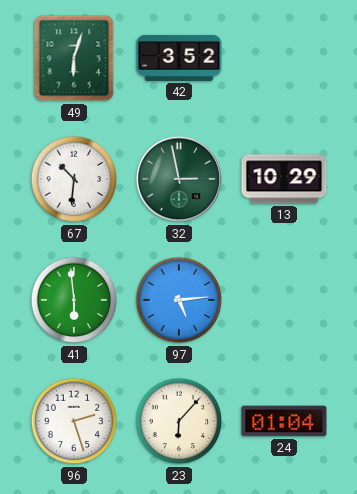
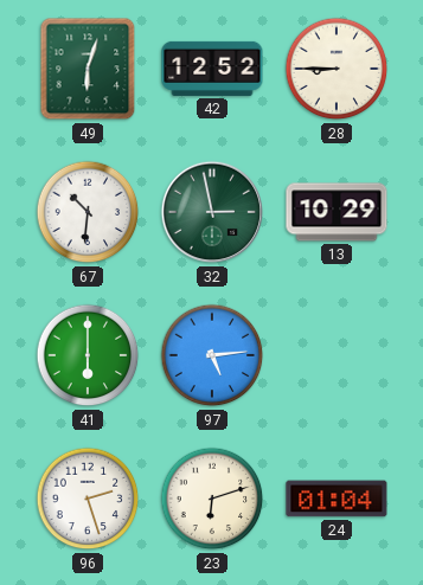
42: 3:52 -> 12:52 (212, 69)
28: none -> 8:45 (337, 69)
41: 5:59 -> 6:00 (88, 355)
23: 6:07 -> 6:12 (212, 499)
